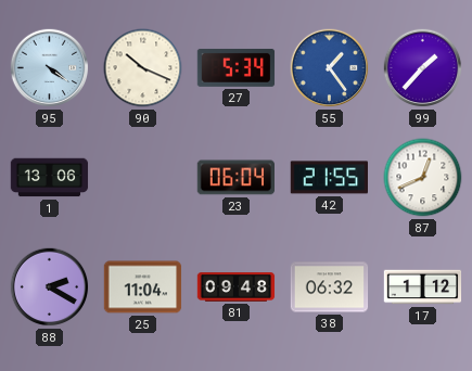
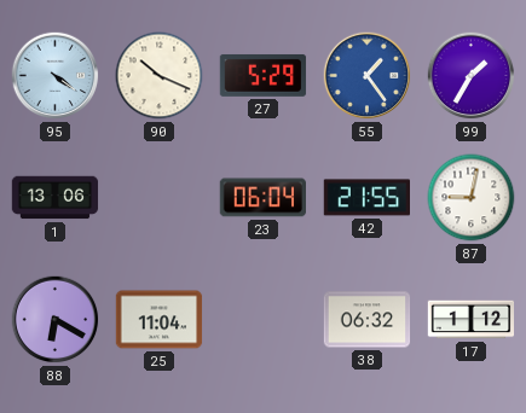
27: 5:34 -> 5:29 (264, 75)
99: 1:37 -> 1:35 (472, 76)
87: 12:41 -> 9:02 (472, 198)
88: 2:20 -> 6:20 (56, 320)
81: 09:48 -> none (237, 287)
